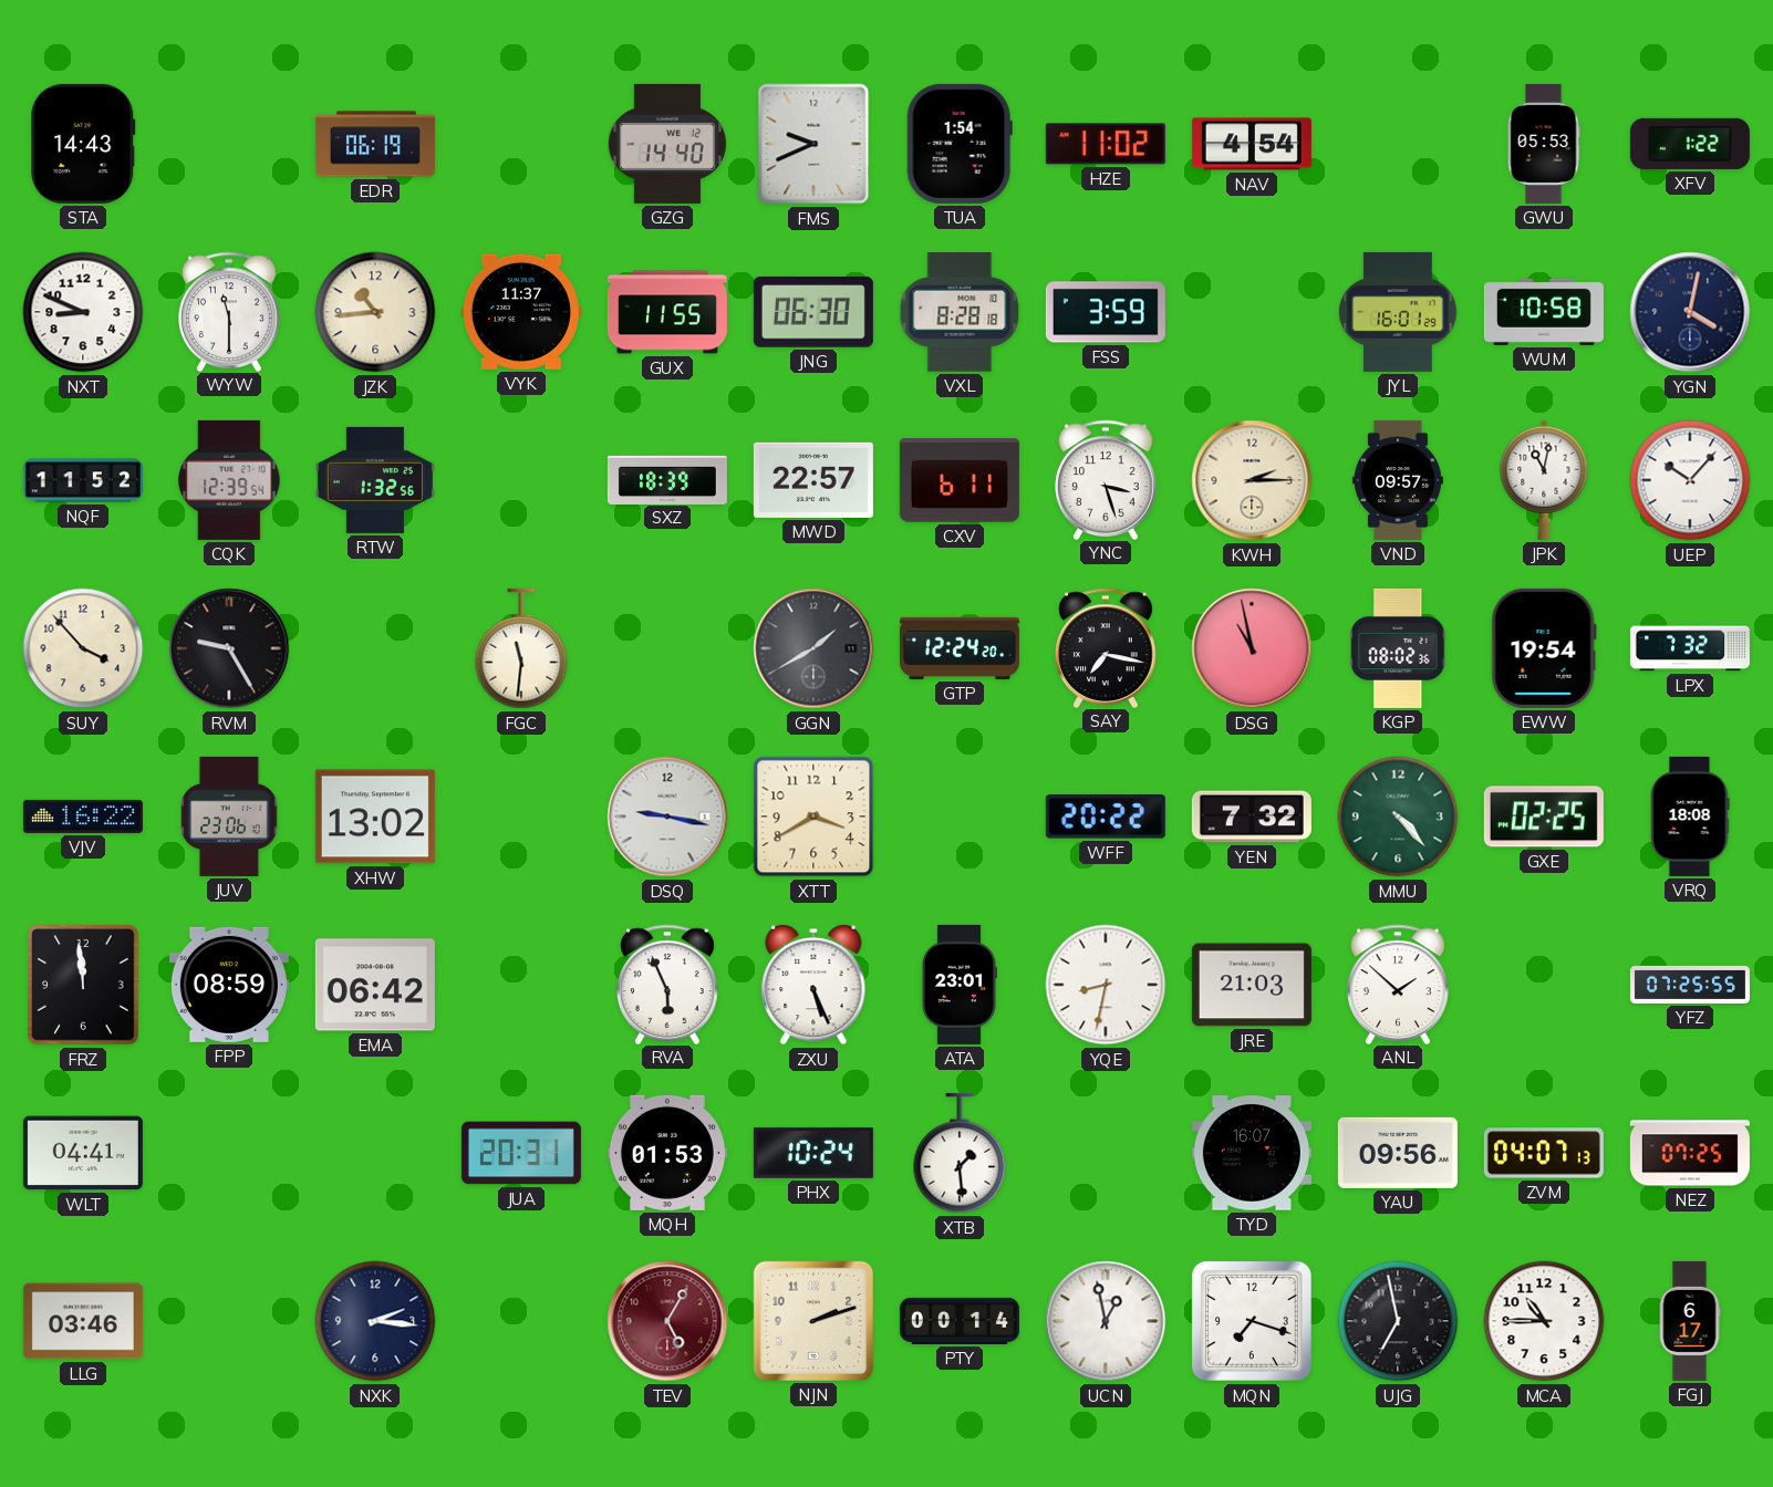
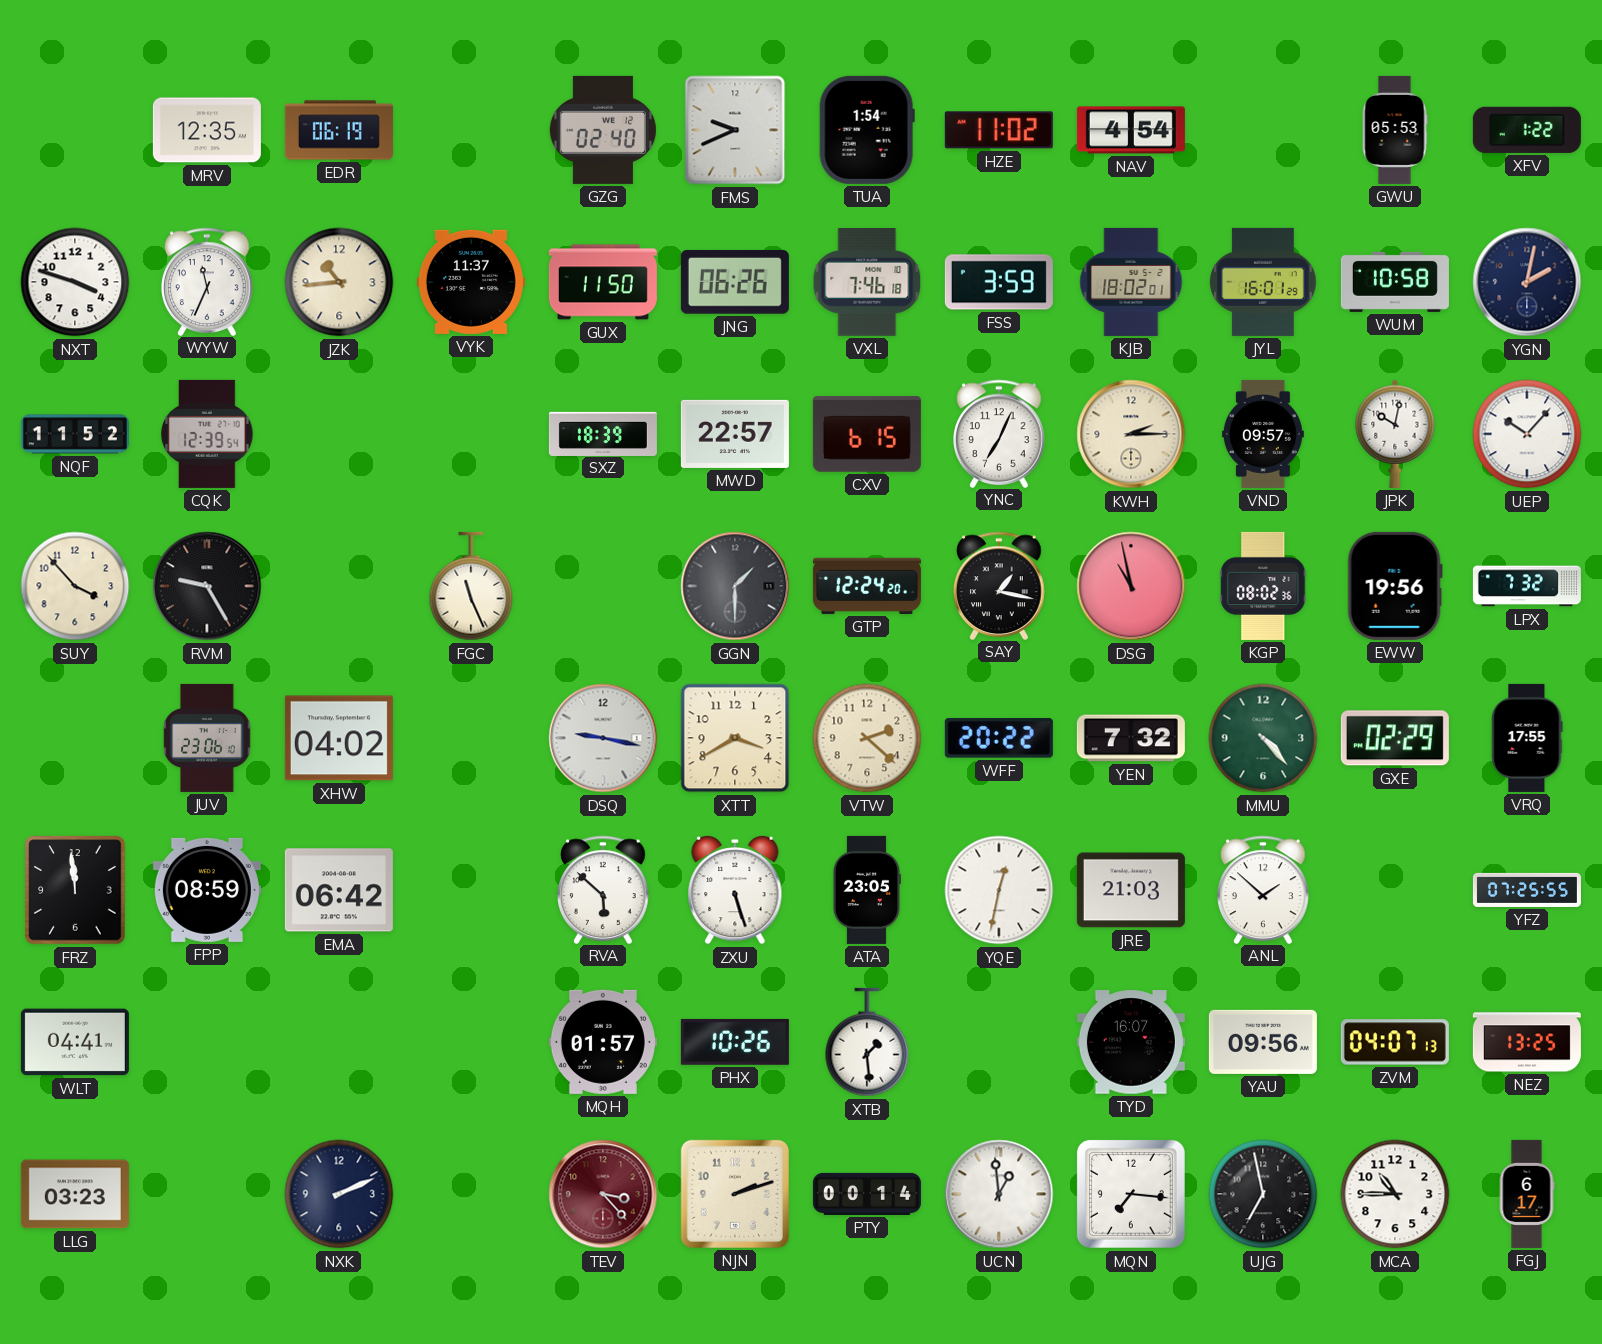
STA: 14:43 -> none (83, 144)
MRV: none -> 12:35 (207, 130)
GZG: 14:40 -> 02:40 (603, 130)
NXT: 8:49 -> 3:48 (75, 282)
WYW: 11:30 -> 11:34 (207, 281)
GUX: 11:55 -> 11:50 (603, 282)
JNG: 06:30 -> 06:26 (735, 282)
VXL: 8:28 -> 7:46 (867, 283)
KJB: none -> 18:02 (1131, 282)
YGN: 4:02 -> 2:02 (1527, 282)
RTW: 1:32 -> none (375, 480)
CXV: 6:11 -> 6:15 (867, 435)
YNC: 3:27 -> 7:04 (999, 433)
JPK: 11:02 -> 10:02 (1395, 434)
FGC: 11:31 -> 11:26 (471, 586)
GGN: 1:40 -> 1:30 (735, 586)
SAY: 7:17 -> 1:17 (999, 585)
EWW: 19:54 -> 19:56 (1395, 586)
VJV: 16:22 -> none (83, 817)
XHW: 13:02 -> 04:02 (339, 738)
VTW: none -> 2:22 (867, 738)
GXE: 02:25 -> 02:29 (1395, 738)
VRQ: 18:08 -> 17:55 (1527, 738)
RVA: 5:56 -> 5:52 (603, 889)
ZXU: 5:26 -> 5:27 (735, 890)
ATA: 23:01 -> 23:05 (866, 890)
YQE: 8:32 -> 12:32 (999, 890)
JUA: 20:31 -> none (521, 1153)
MQH: 01:53 -> 01:57 (603, 1042)
PHX: 10:24 -> 10:26 (735, 1042)
NEZ: 07:25 -> 13:25 (1527, 1042)
LLG: 03:46 -> 03:23 (75, 1194)
NXK: 2:16 -> 2:11 (339, 1194)
TEV: 5:05 -> 3:23 (603, 1194)
UCN: 12:58 -> 12:59 (999, 1194)
MQN: 7:18 -> 7:16 (1131, 1194)
